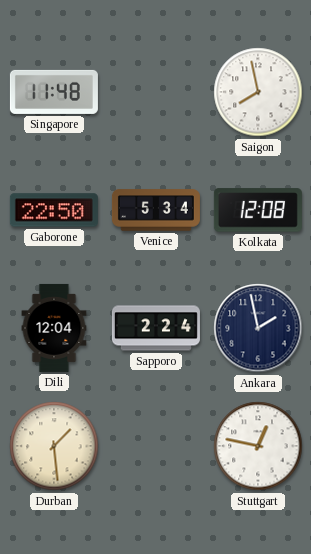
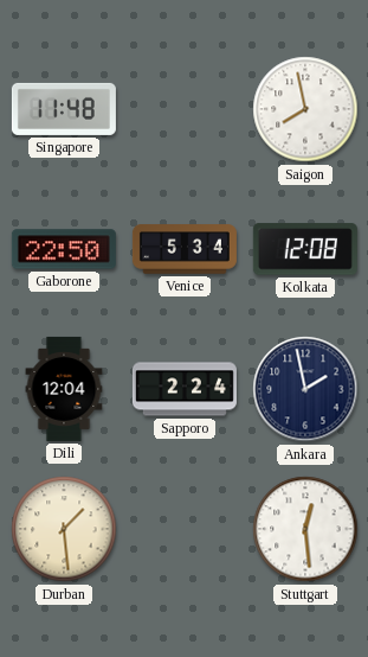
Stuttgart: 12:47 -> 12:29 (305, 529)
